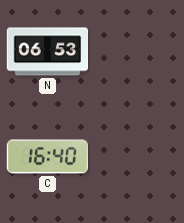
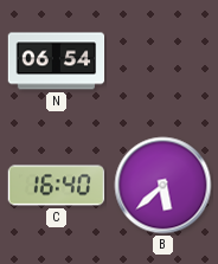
N: 06:53 -> 06:54 (57, 62)
B: none -> 5:38 (163, 186)
